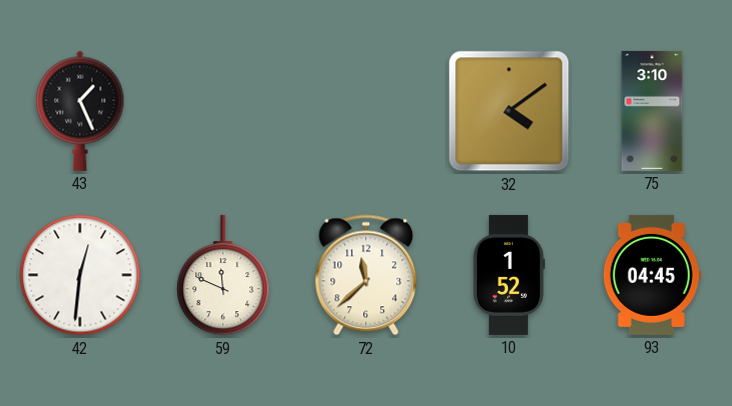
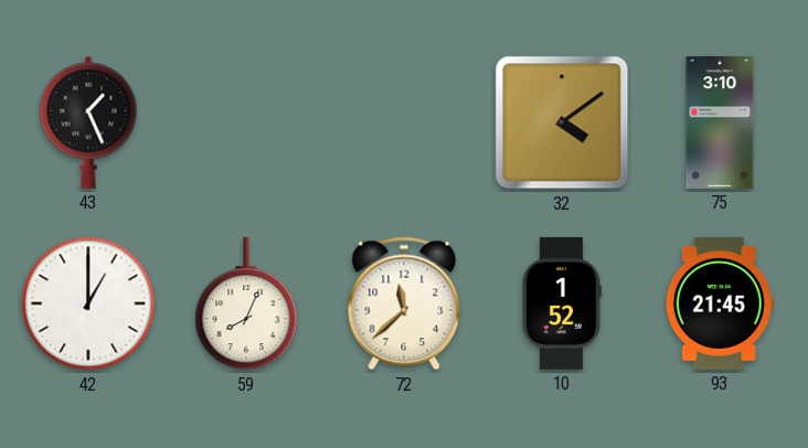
42: 12:31 -> 1:00 (88, 303)
59: 11:49 -> 8:04 (246, 303)
93: 04:45 -> 21:45 (720, 303)
